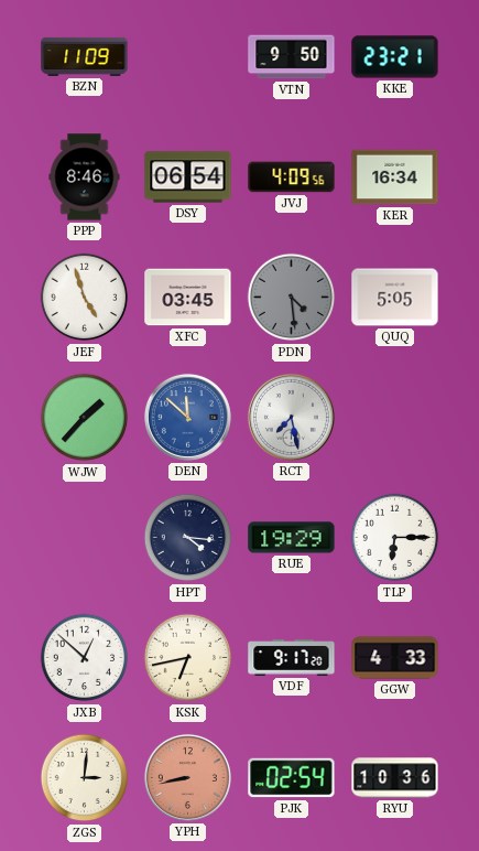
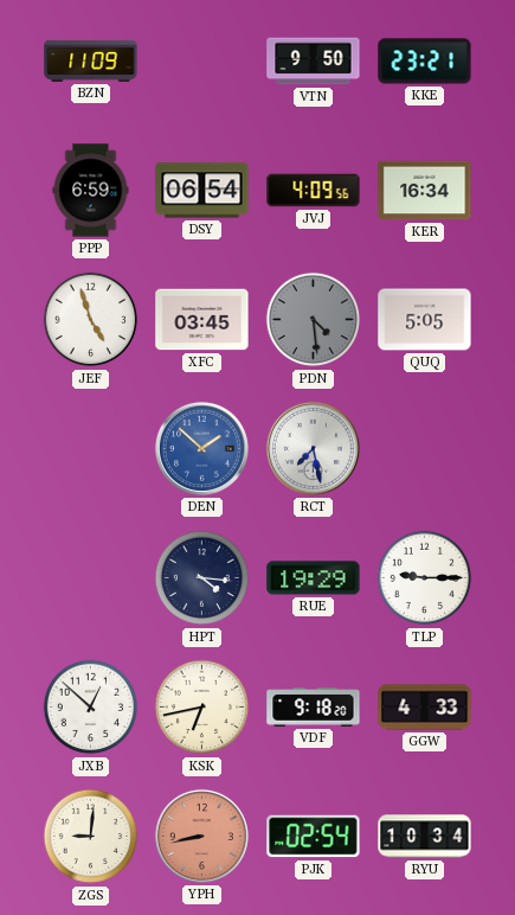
PPP: 8:46 -> 6:59 (91, 191)
WJW: 1:37 -> none (85, 418)
DEN: 11:52 -> 1:52 (201, 448)
TLP: 6:15 -> 9:15 (425, 578)
VDF: 9:17 -> 9:18 (314, 708)
ZGS: 3:01 -> 9:01 (91, 837)
RYU: 10:36 -> 10:34 (425, 837)
